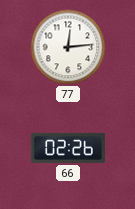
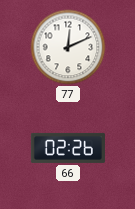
77: 12:14 -> 12:11 (68, 47)
